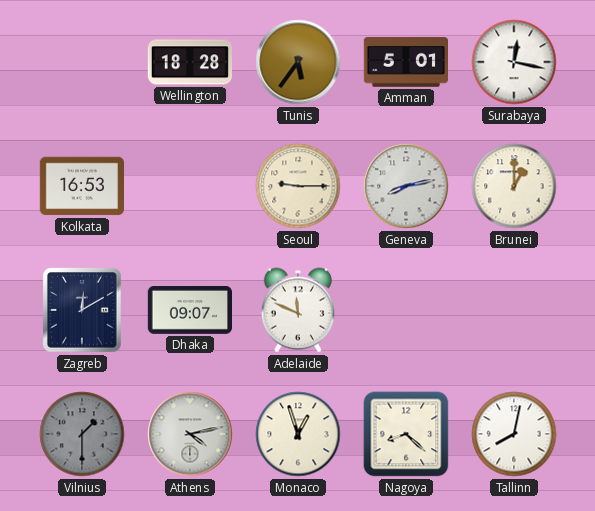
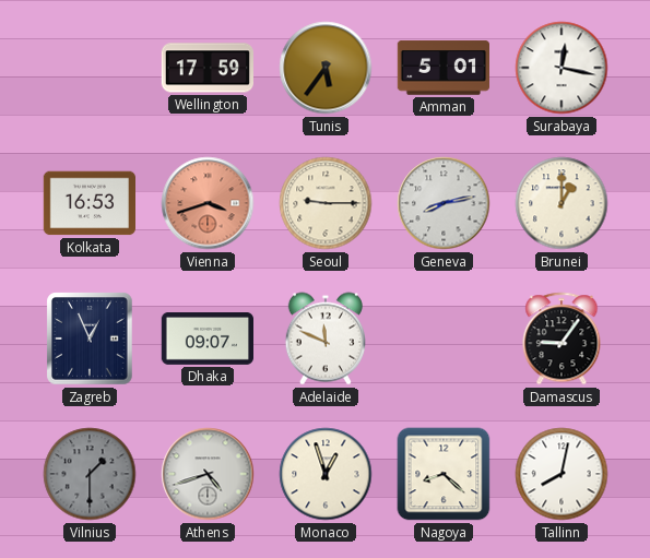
Wellington: 18:28 -> 17:59 (206, 68)
Vienna: none -> 3:42 (208, 203)
Zagreb: 12:10 -> 12:56 (90, 339)
Damascus: none -> 9:06 (562, 339)
Athens: 4:13 -> 4:42 (208, 474)
